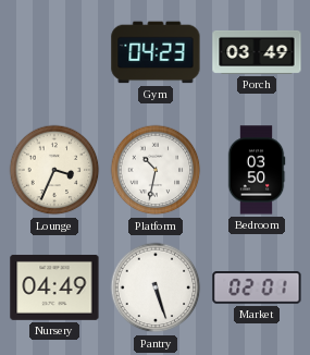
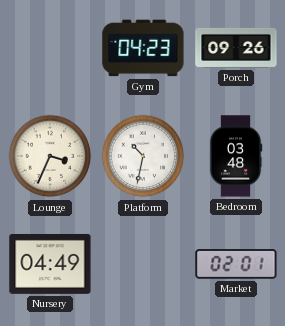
Porch: 03:49 -> 09:26 (236, 48)
Bedroom: 03:50 -> 03:48 (236, 156)
Pantry: 5:27 -> none (156, 287)
